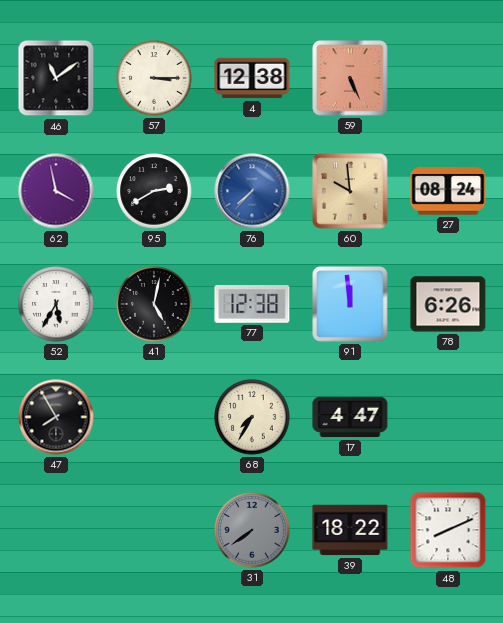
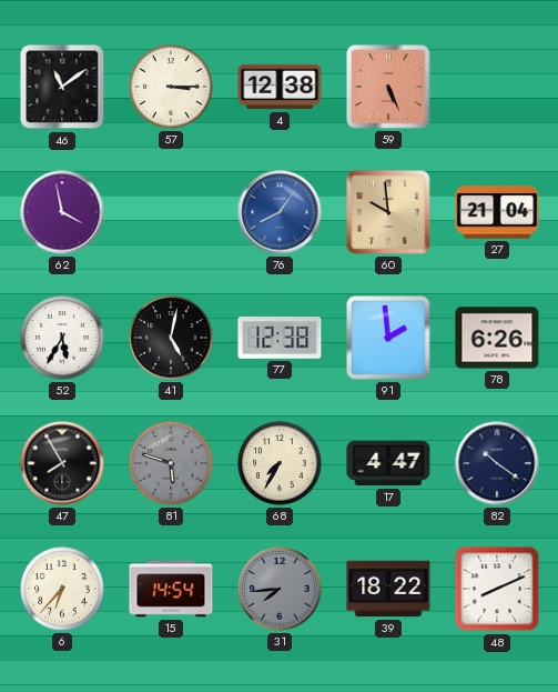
95: 2:40 -> none (154, 191)
76: 7:37 -> 8:06 (280, 212)
27: 08:24 -> 21:04 (497, 212)
91: 11:59 -> 1:59 (388, 338)
81: none -> 5:48 (171, 463)
82: none -> 10:21 (497, 463)
6: none -> 6:37 (62, 589)
15: none -> 14:54 (171, 589)
31: 7:39 -> 7:44 (280, 589)
